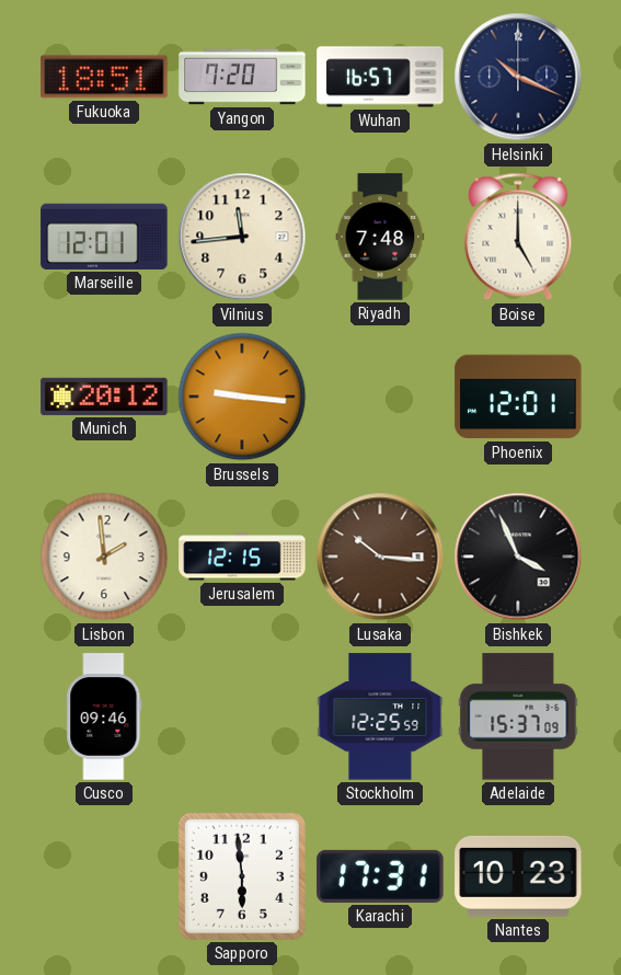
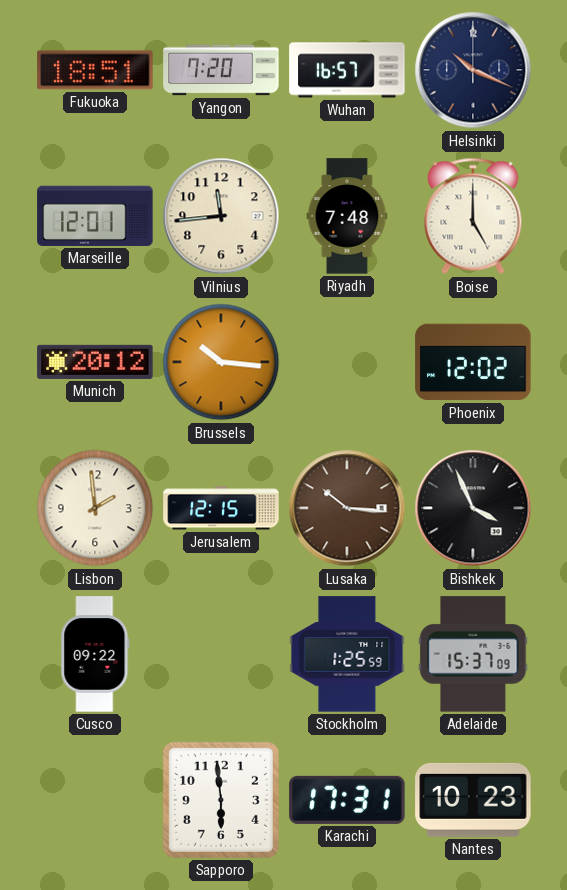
Brussels: 9:16 -> 10:16 (221, 362)
Phoenix: 12:01 -> 12:02 (473, 362)
Cusco: 09:46 -> 09:22 (95, 654)
Stockholm: 12:25 -> 1:25 (347, 654)
